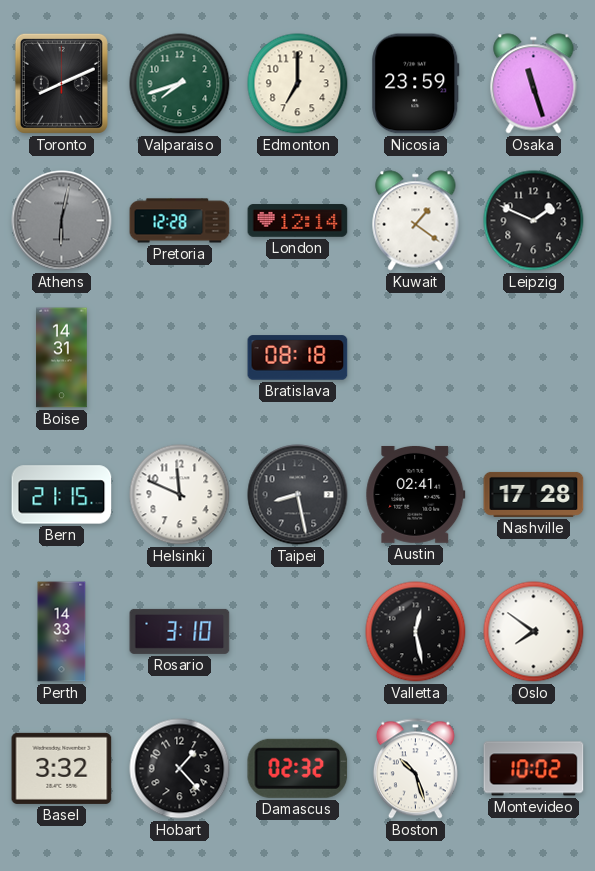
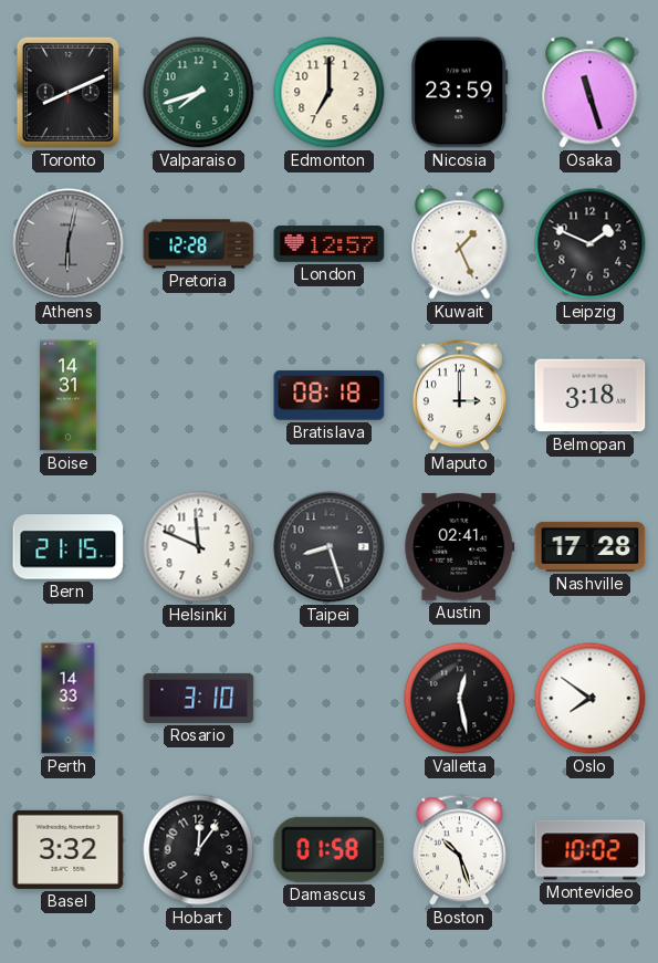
London: 12:14 -> 12:57 (330, 244)
Kuwait: 1:21 -> 1:26 (460, 244)
Maputo: none -> 3:00 (459, 396)
Belmopan: none -> 3:18 (591, 396)
Taipei: 8:28 -> 8:27 (330, 547)
Hobart: 1:23 -> 12:06 (199, 850)
Damascus: 02:32 -> 01:58 (330, 849)
